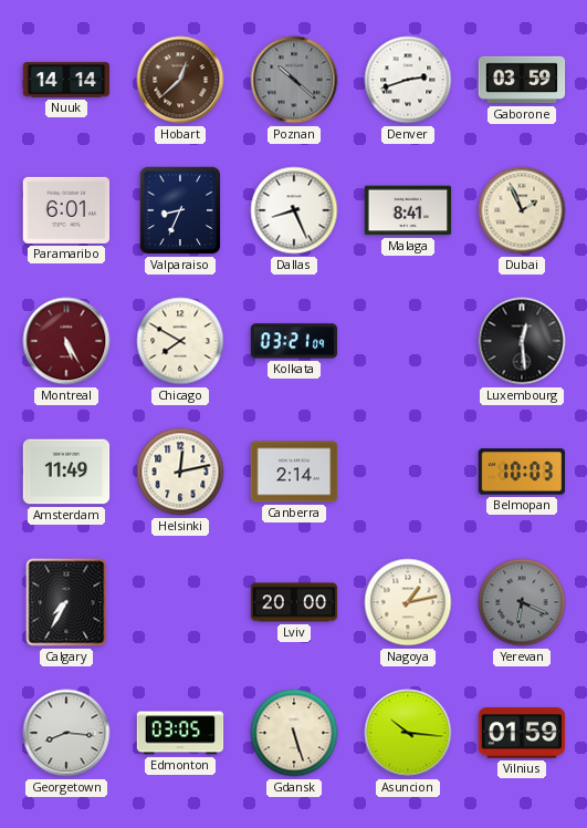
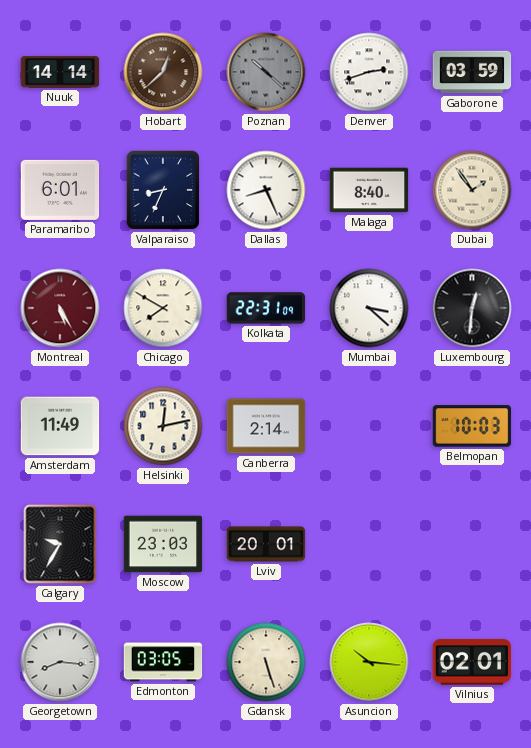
Malaga: 8:41 -> 8:40 (369, 190)
Dubai: 1:56 -> 1:54 (472, 190)
Kolkata: 03:21 -> 22:31 (266, 308)
Mumbai: none -> 3:22 (369, 308)
Luxembourg: 12:29 -> 12:31 (472, 308)
Calgary: 7:35 -> 9:35 (60, 544)
Moscow: none -> 23:03 (163, 544)
Lviv: 20:00 -> 20:01 (266, 544)
Nagoya: 1:13 -> none (408, 602)
Yerevan: 6:19 -> none (522, 602)
Vilnius: 01:59 -> 02:01 (472, 662)
